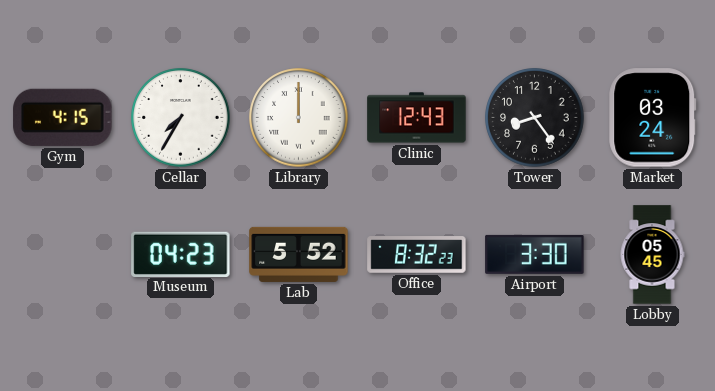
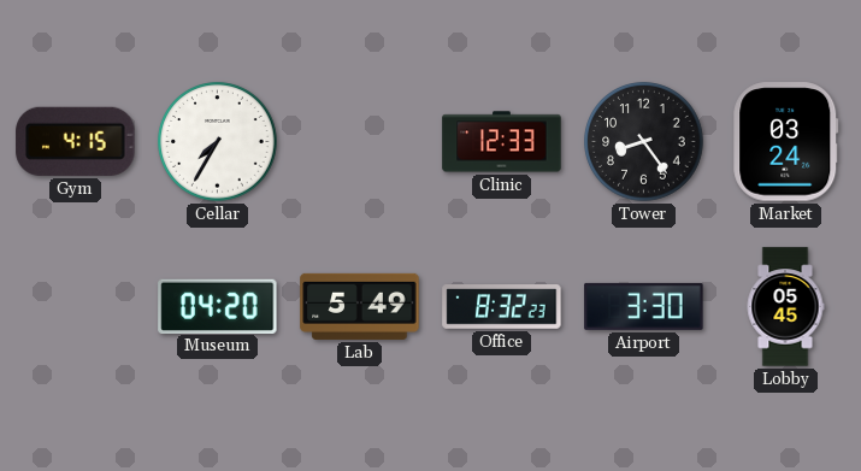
Library: 12:00 -> none (299, 118)
Clinic: 12:43 -> 12:33 (502, 142)
Museum: 04:23 -> 04:20 (218, 306)
Lab: 5:52 -> 5:49 (360, 306)
